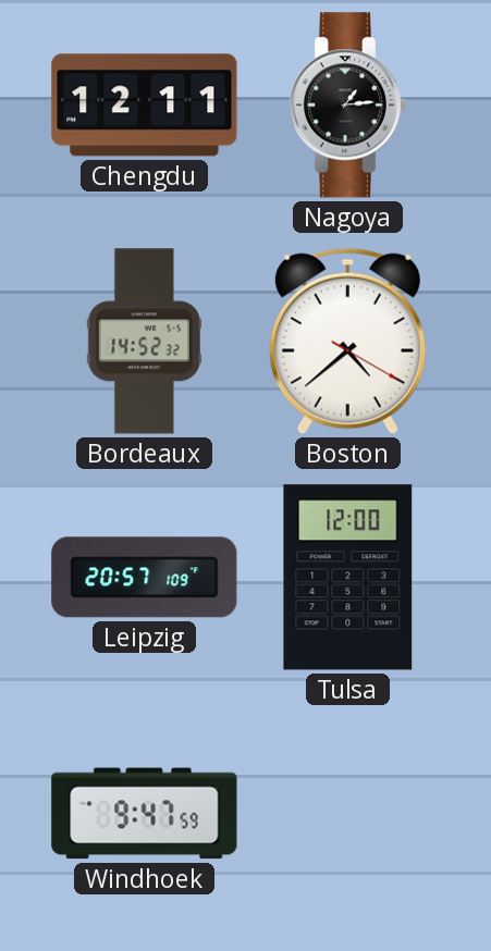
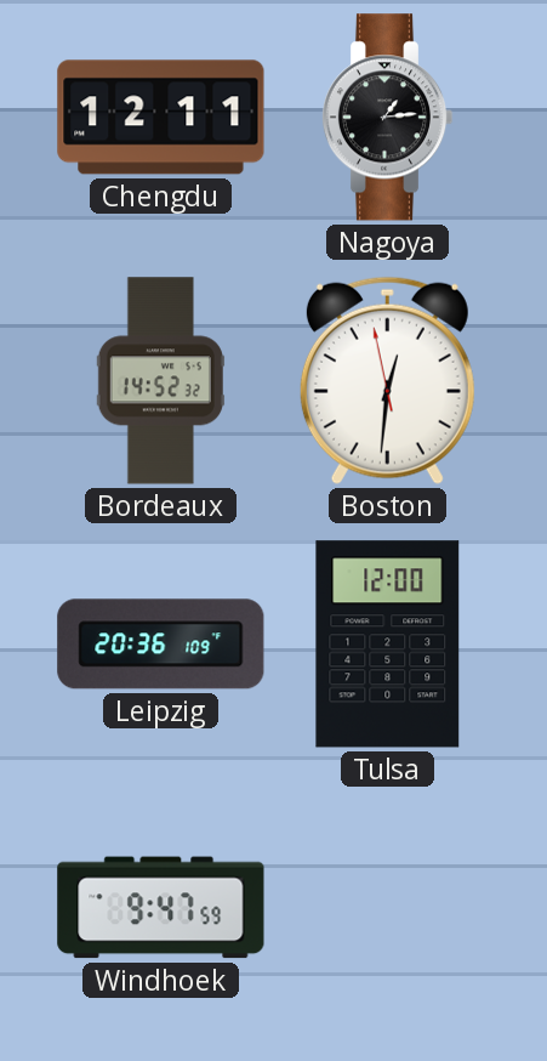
Boston: 4:38 -> 12:30 (387, 380)
Leipzig: 20:57 -> 20:36 (161, 645)
